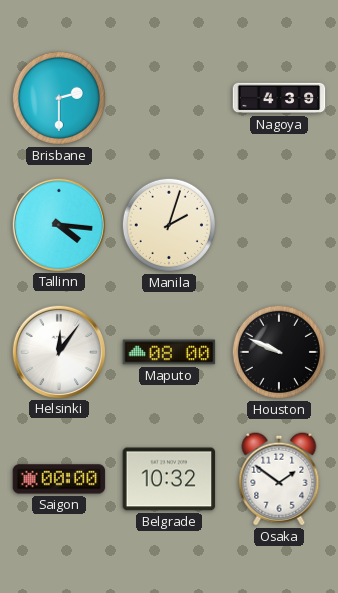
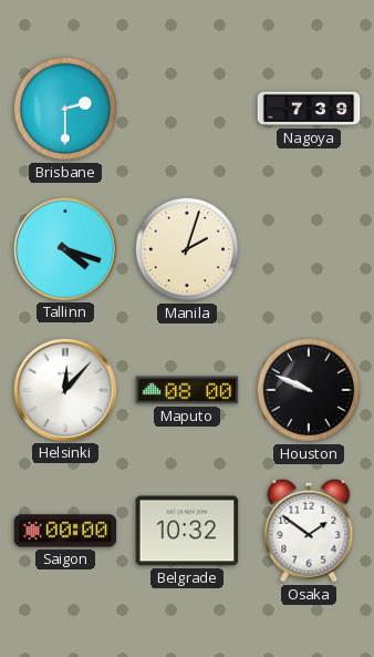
Nagoya: 4:39 -> 7:39 (309, 109)
Tallinn: 4:16 -> 4:18 (64, 248)
Helsinki: 12:06 -> 12:07 (64, 389)
